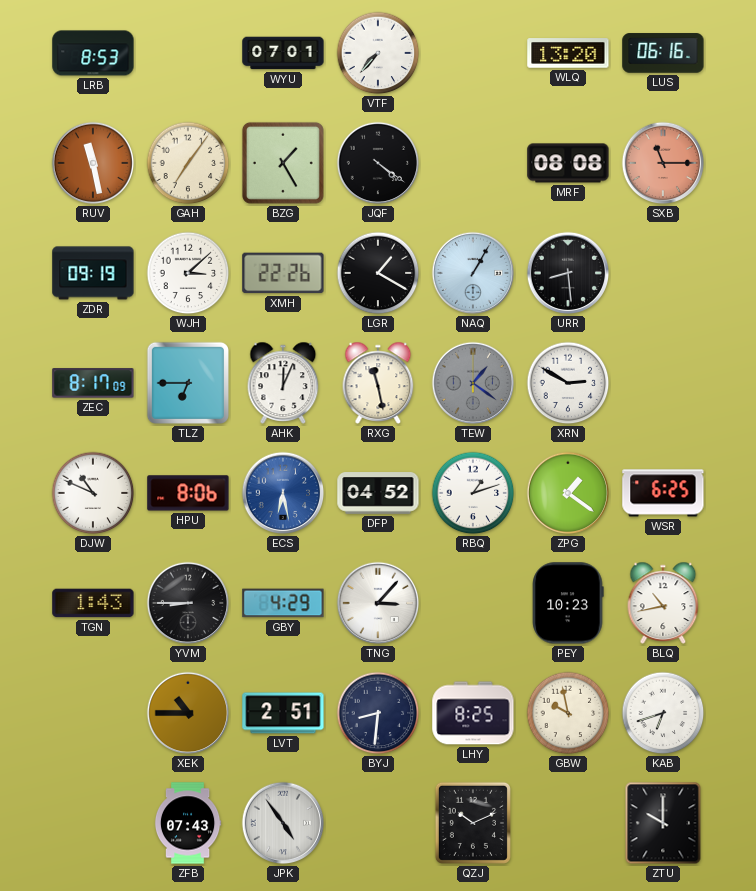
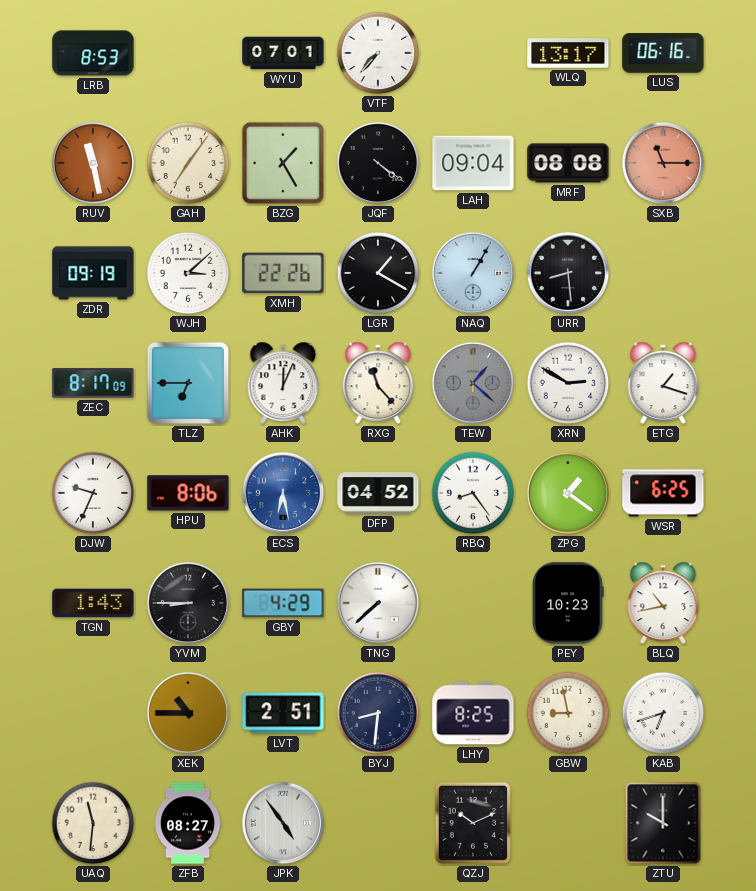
WLQ: 13:20 -> 13:17 (568, 53)
LAH: none -> 09:04 (473, 163)
RXG: 11:28 -> 11:23 (378, 383)
TEW: 1:21 -> 1:22 (473, 383)
ETG: none -> 1:18 (663, 383)
DJW: 10:49 -> 9:34 (93, 493)
RBQ: 1:12 -> 8:24 (473, 493)
TNG: 3:07 -> 7:38 (378, 603)
GBW: 9:58 -> 8:58 (568, 713)
UAQ: none -> 11:31 (93, 823)
ZFB: 07:43 -> 08:27 (188, 823)
